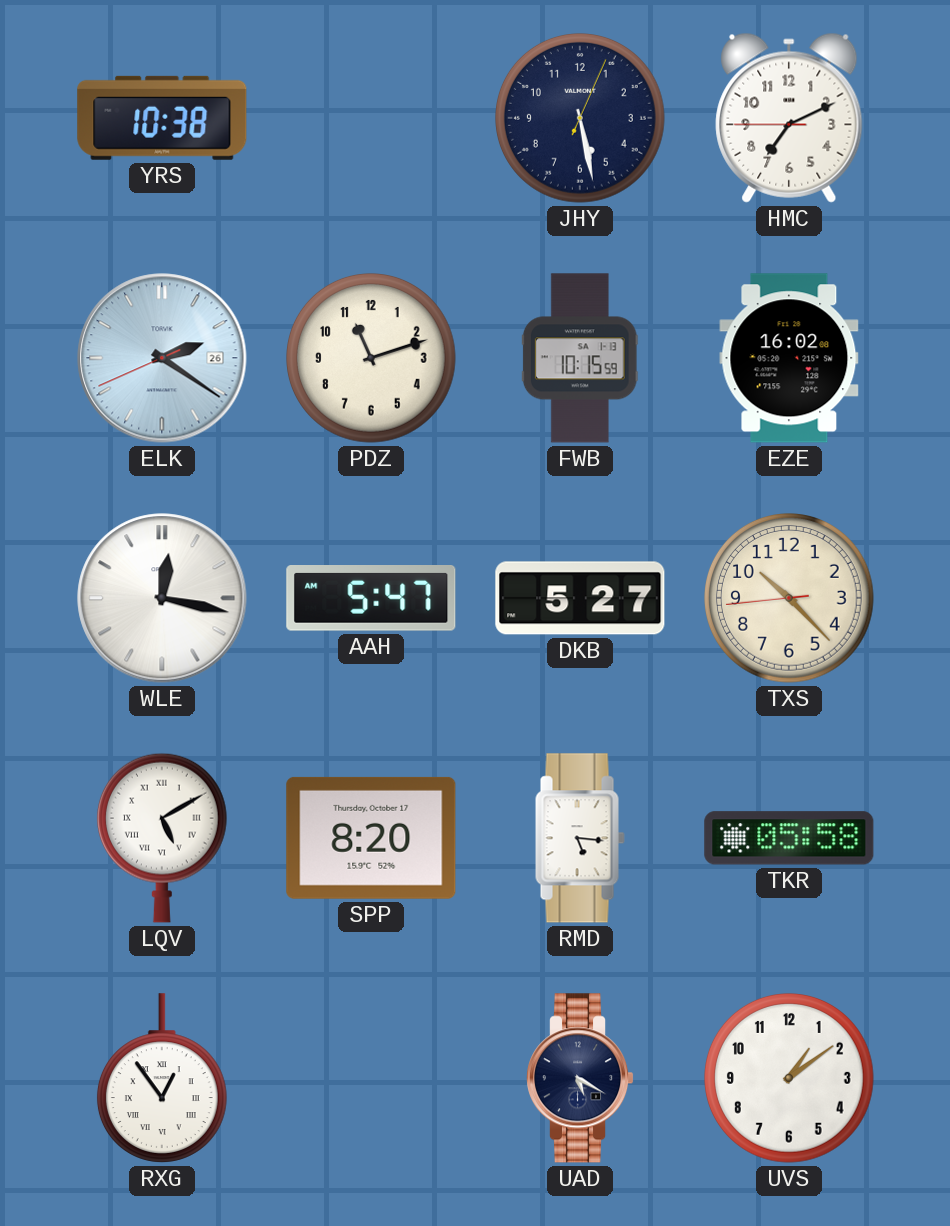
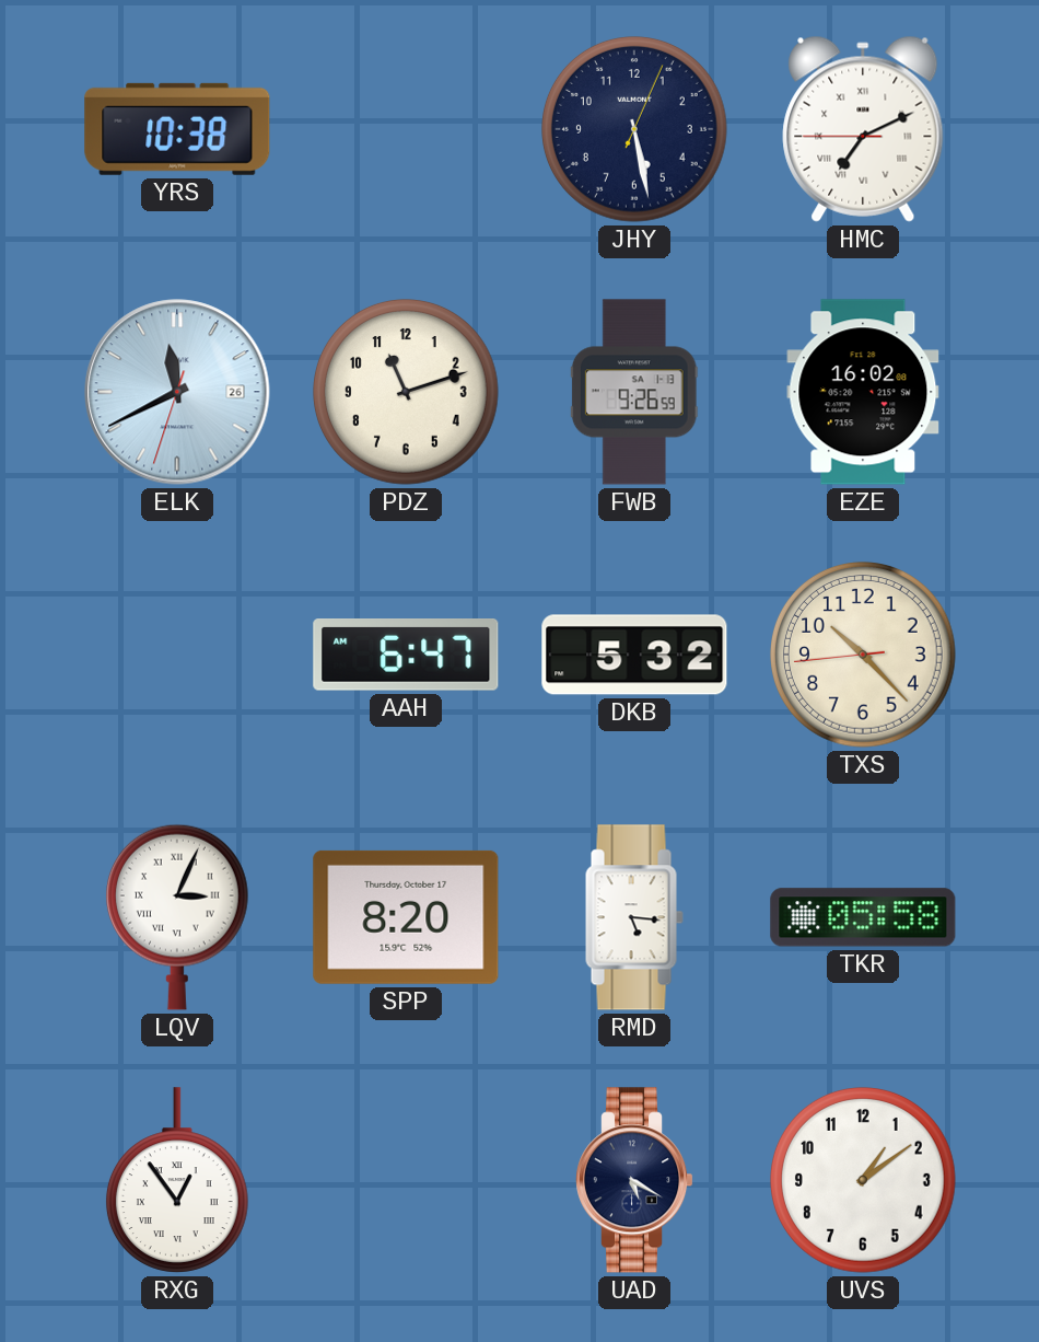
HMC numerals: Arabic -> Roman (863, 129)
ELK: 2:20 -> 11:40 (177, 392)
FWB: 10:15 -> 9:26 (634, 392)
WLE: 12:17 -> none (162, 598)
AAH: 5:47 -> 6:47 (406, 656)
DKB: 5:27 -> 5:32 (634, 655)
LQV: 5:10 -> 3:04 (177, 917)
